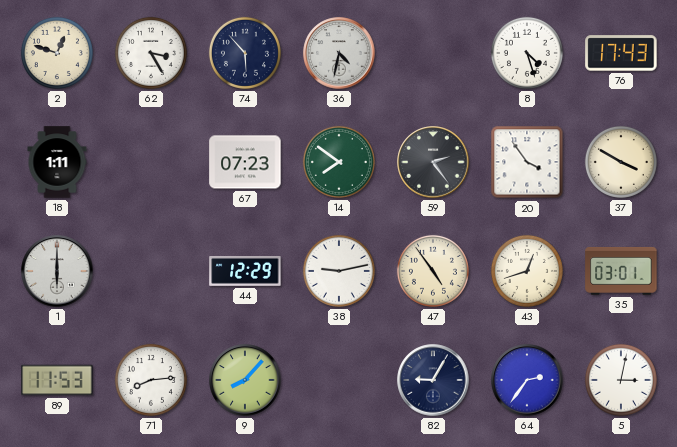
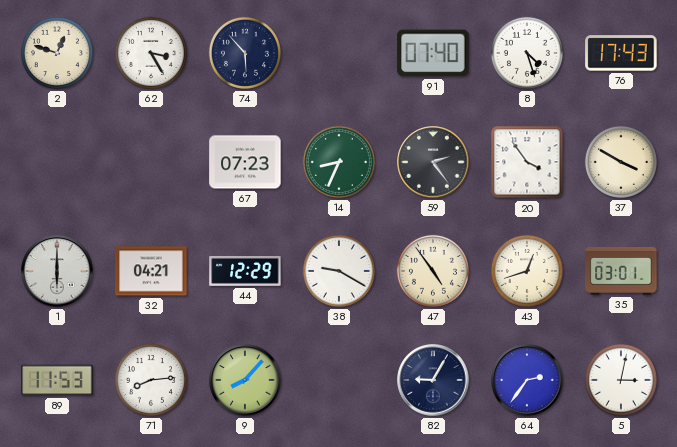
36: 4:32 -> none (339, 53)
91: none -> 07:40 (433, 53)
18: 1:11 -> none (57, 162)
14: 7:51 -> 8:34 (339, 162)
32: none -> 04:21 (151, 271)
38: 9:13 -> 9:20 (339, 271)
